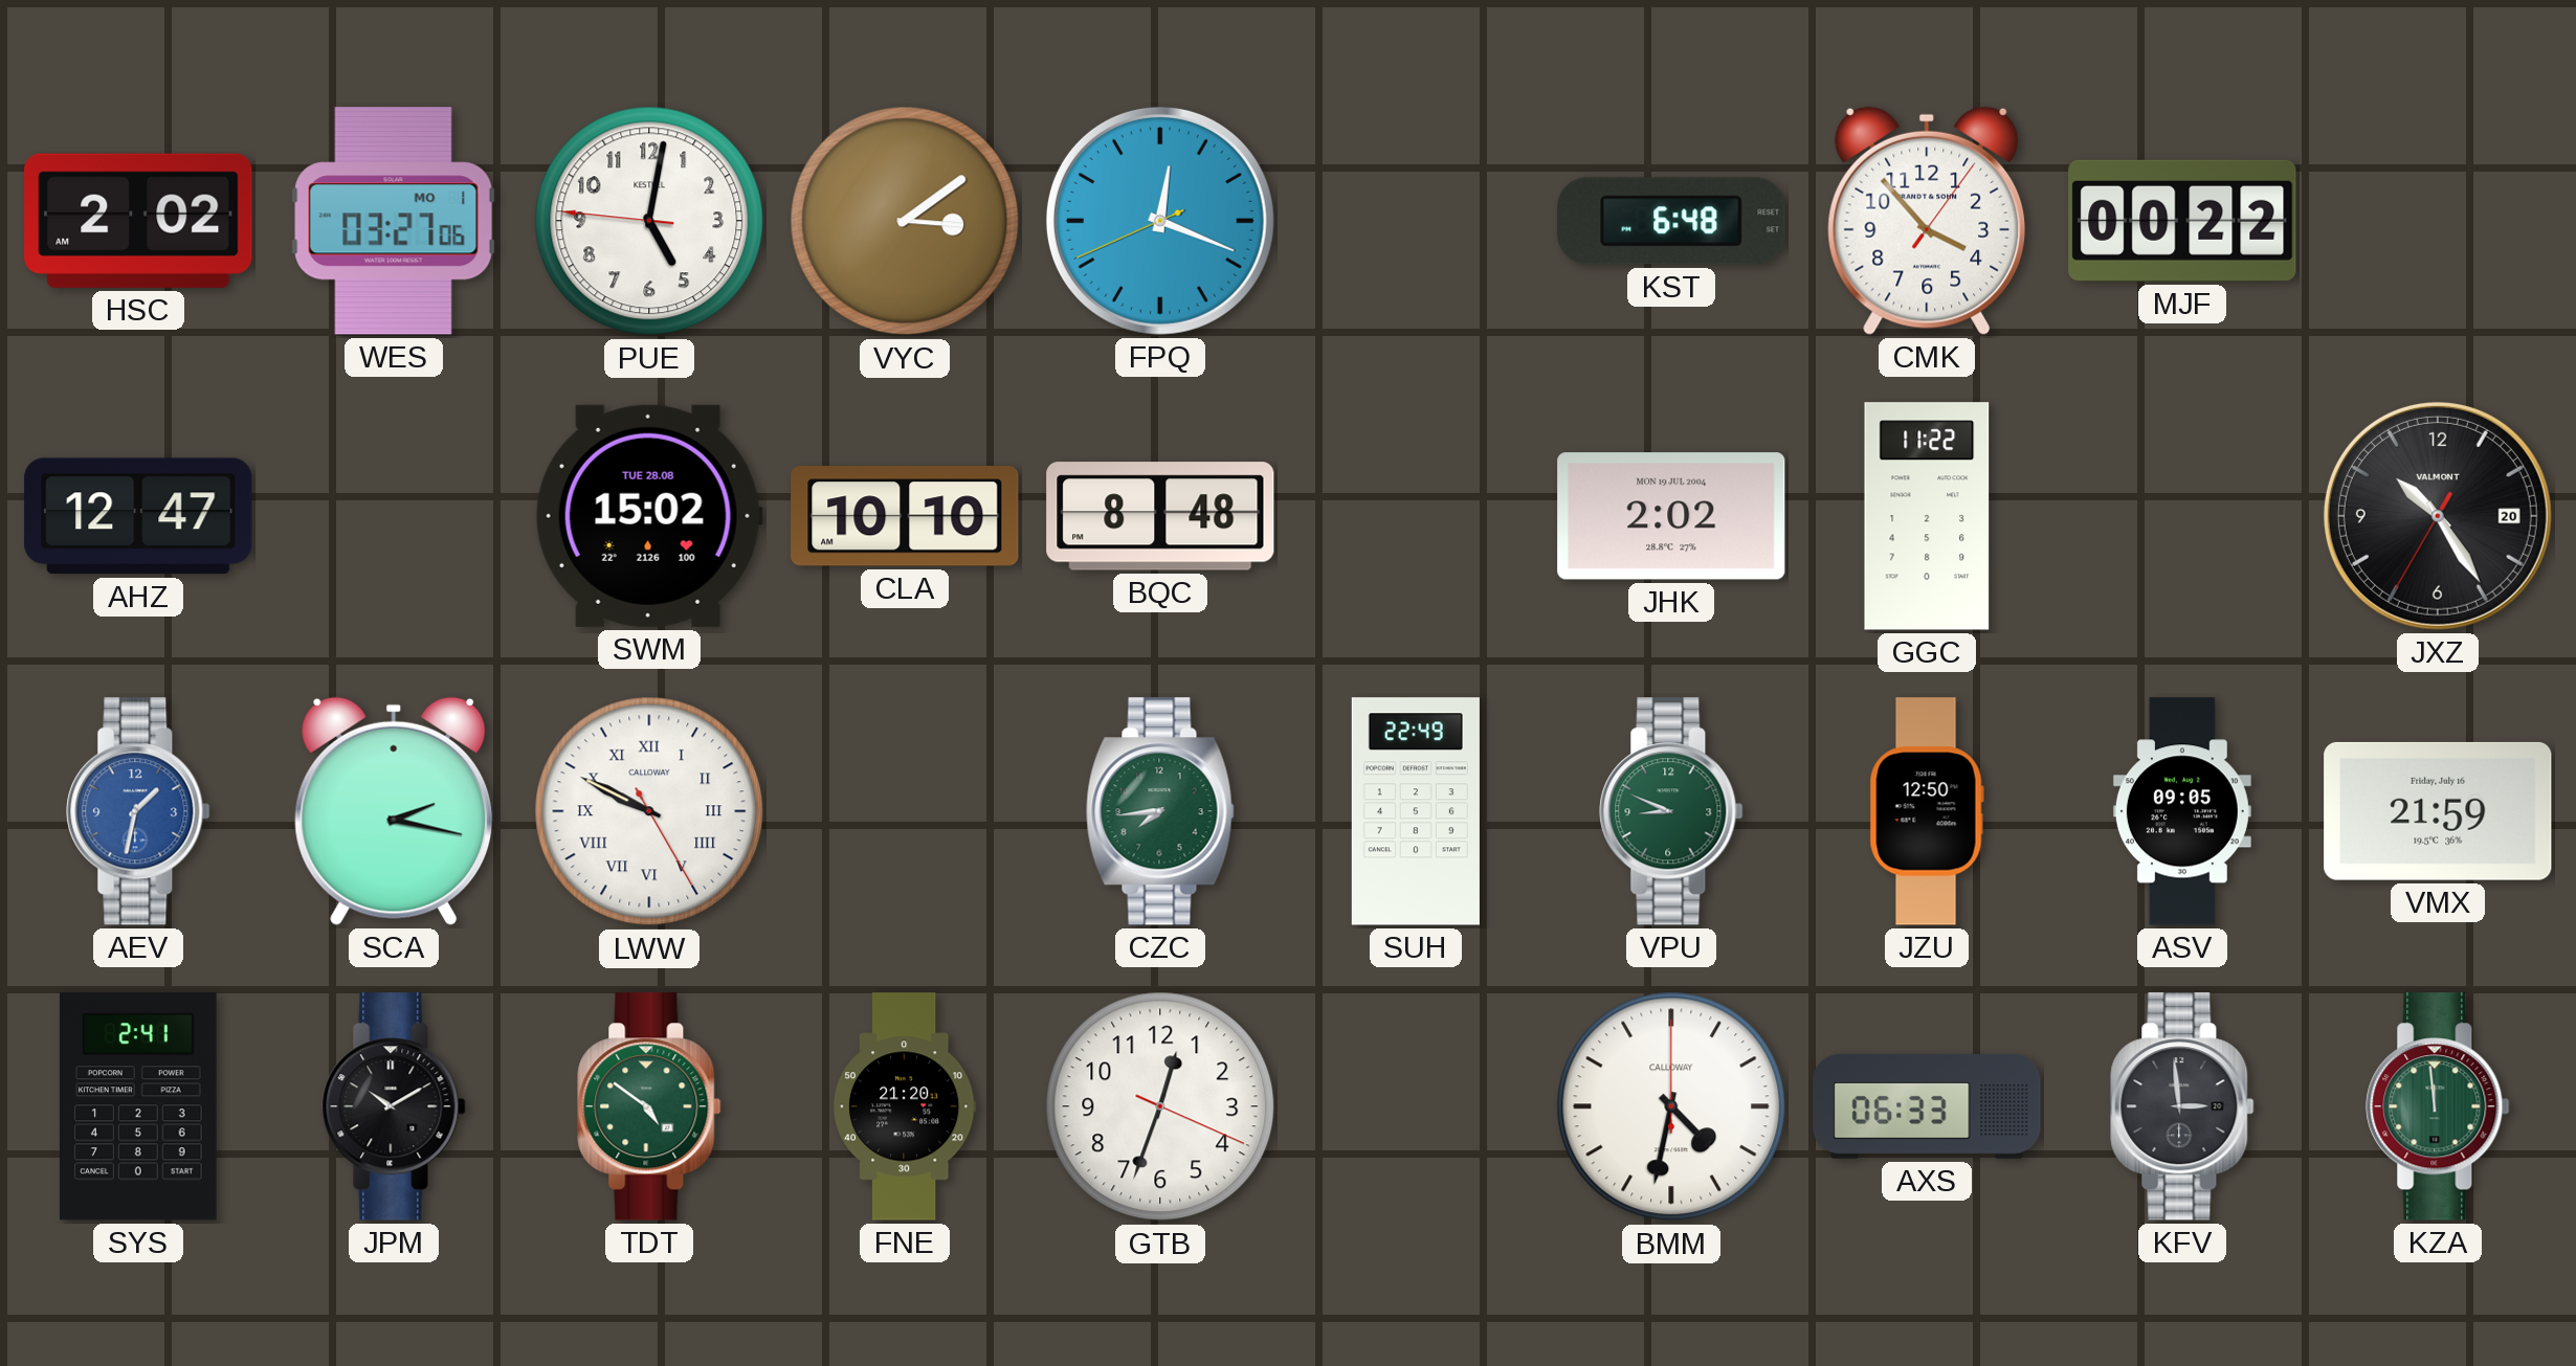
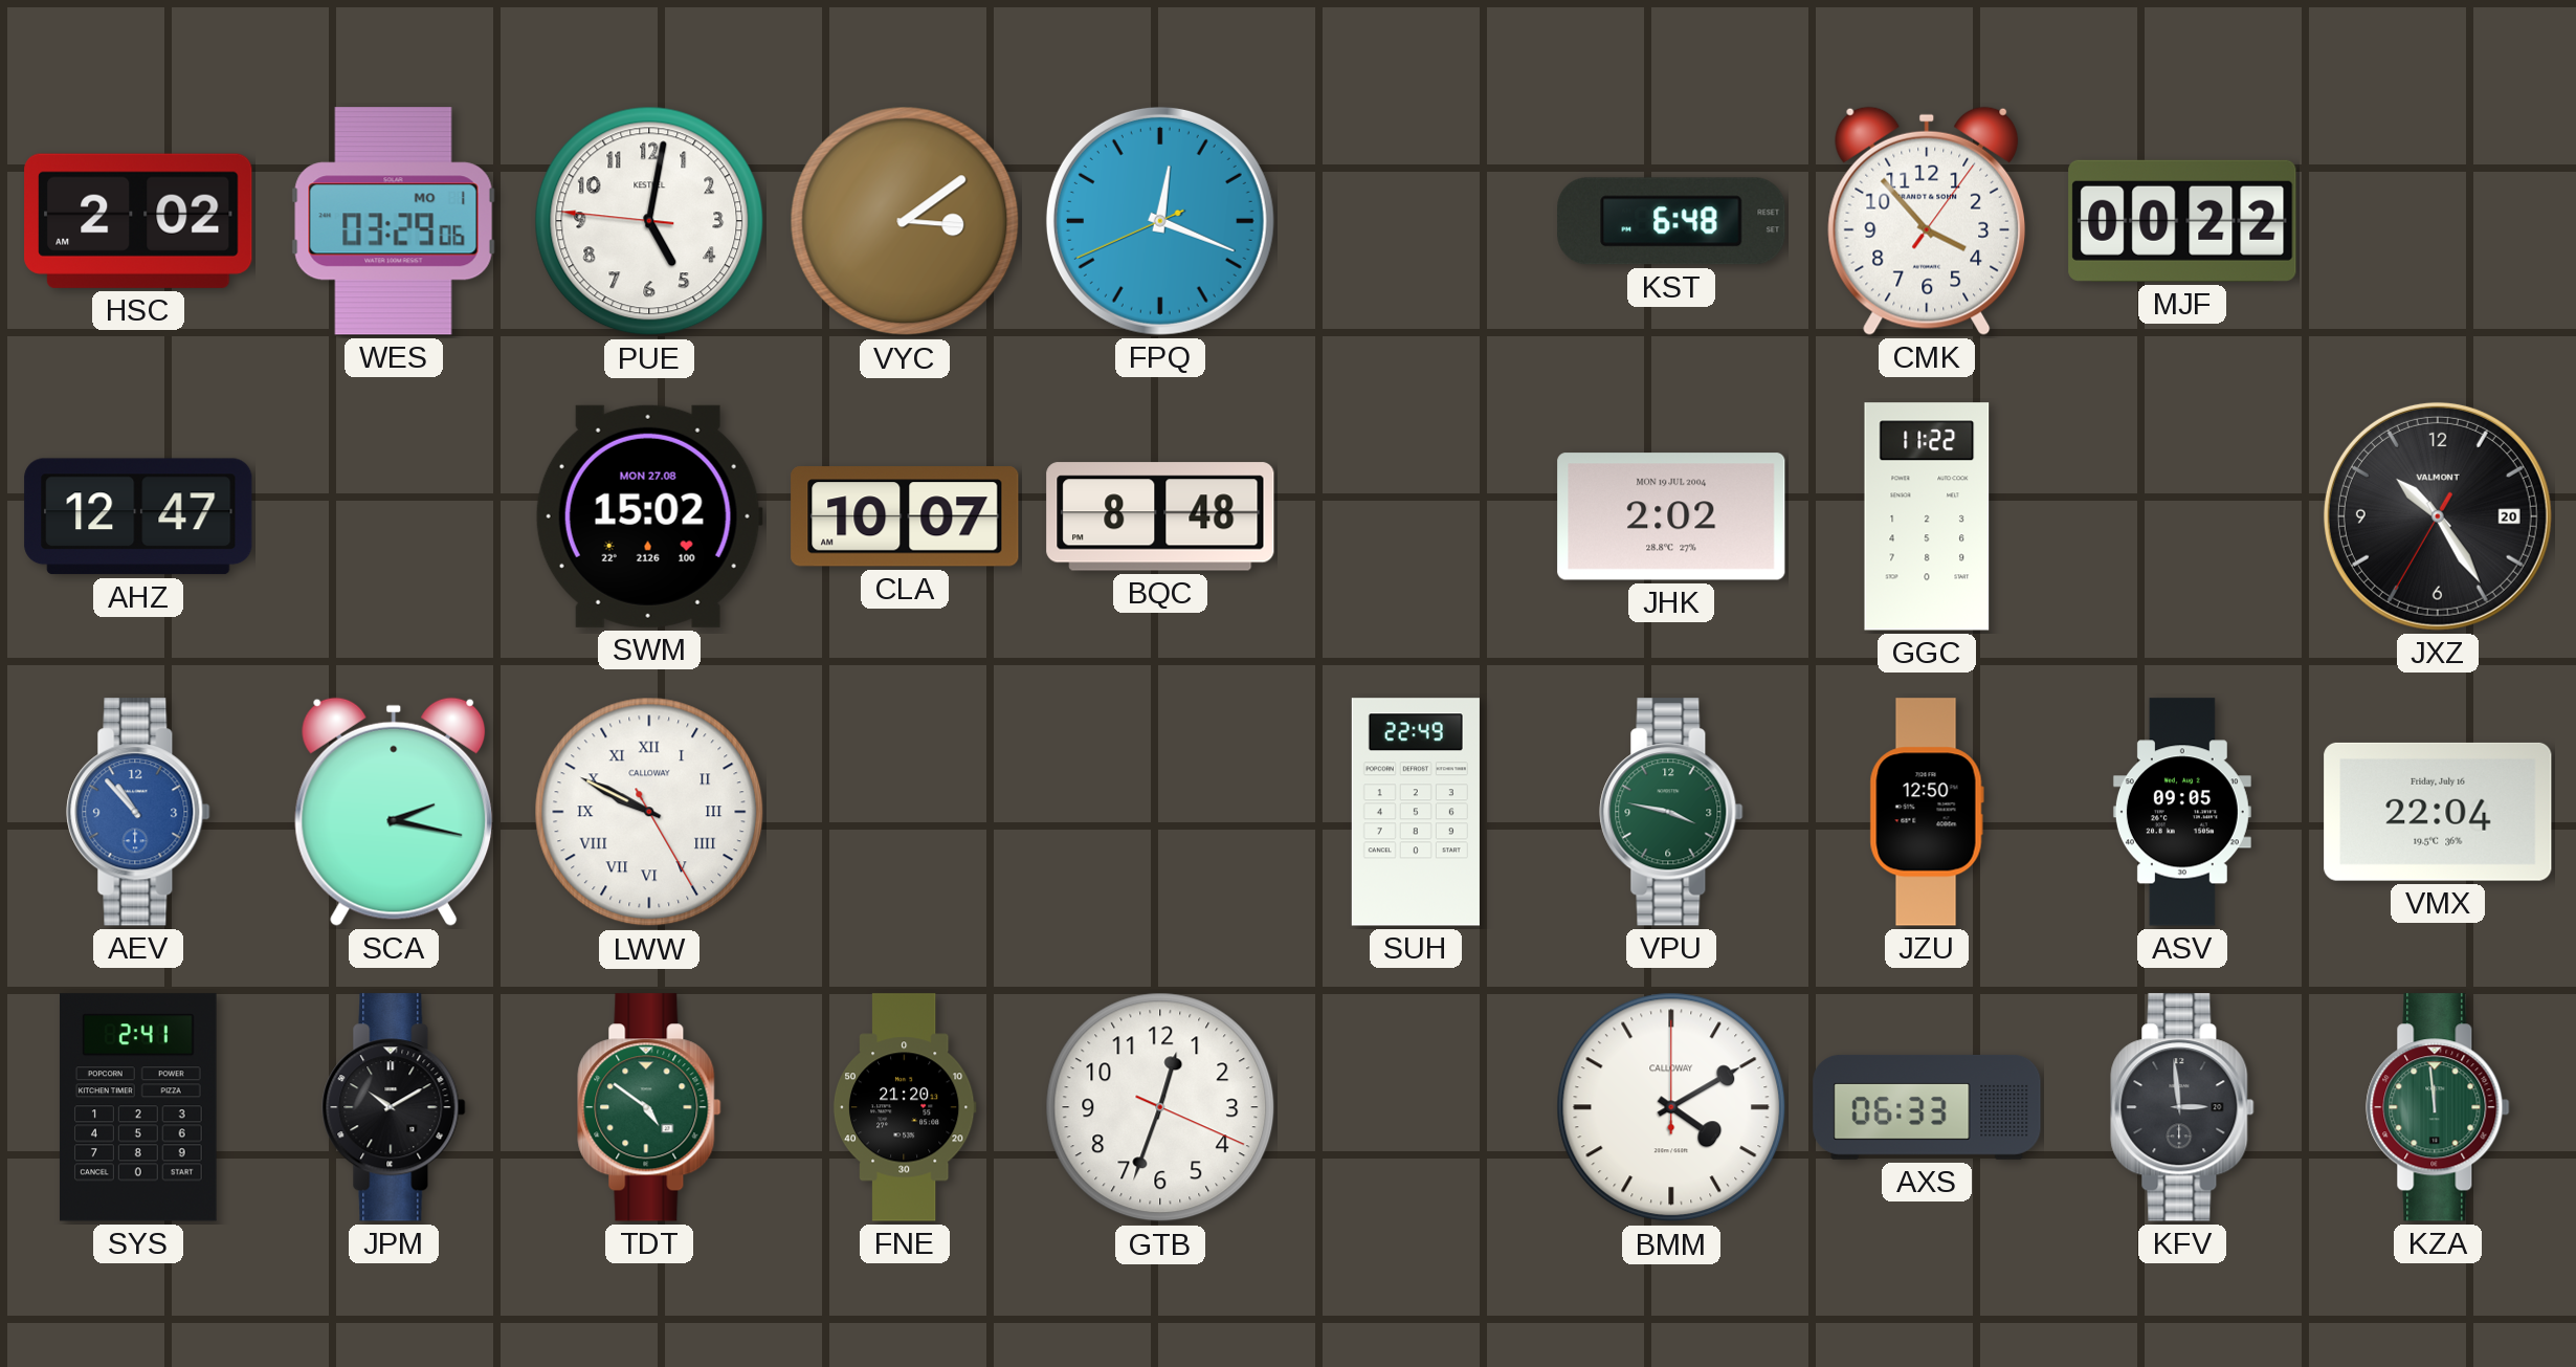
WES: 03:27 -> 03:29 (394, 221)
SWM date: TUE 28.08 -> MON 27.08 (649, 516)
CLA: 10:10 -> 10:07 (905, 516)
AEV: 1:32 -> 10:53 (138, 812)
CZC: 7:44 -> none (1160, 811)
VPU: 8:49 -> 3:47 (1671, 812)
VMX: 21:59 -> 22:04 (2438, 812)
BMM: 4:32 -> 4:10 (1671, 1107)
